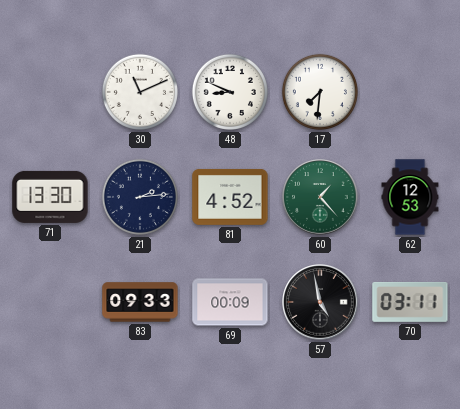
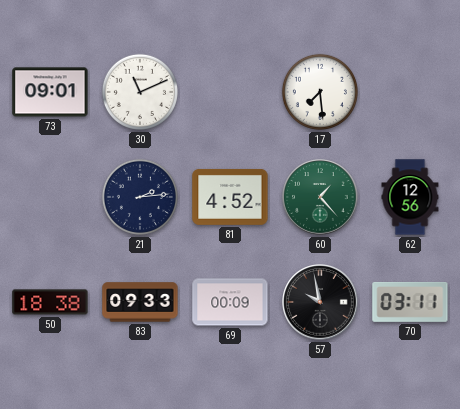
73: none -> 09:01 (50, 92)
48: 8:49 -> none (230, 92)
17: 7:31 -> 7:29 (320, 92)
71: 13:30 -> none (50, 197)
62: 12:53 -> 12:56 (410, 197)
50: none -> 18:38 (50, 302)
57: 4:58 -> 9:58 (320, 302)
